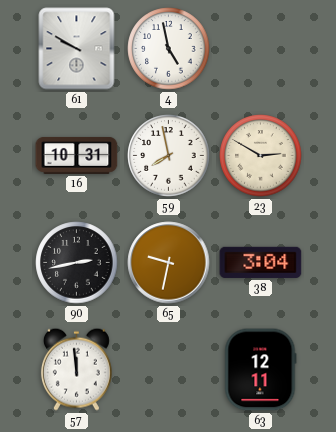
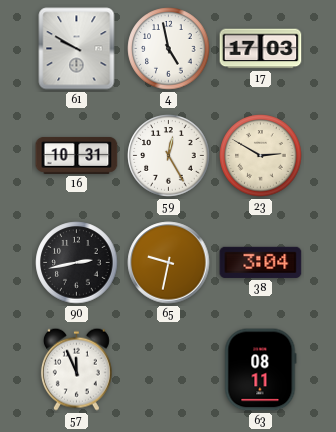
17: none -> 17:03 (261, 49)
59: 7:58 -> 12:25 (169, 156)
57: 11:59 -> 11:56 (76, 369)
63: 12:11 -> 08:11 (261, 370)
